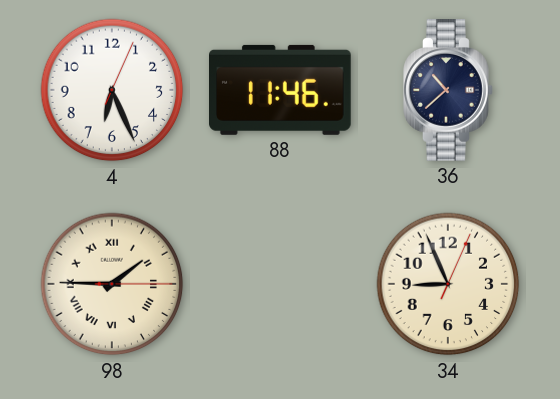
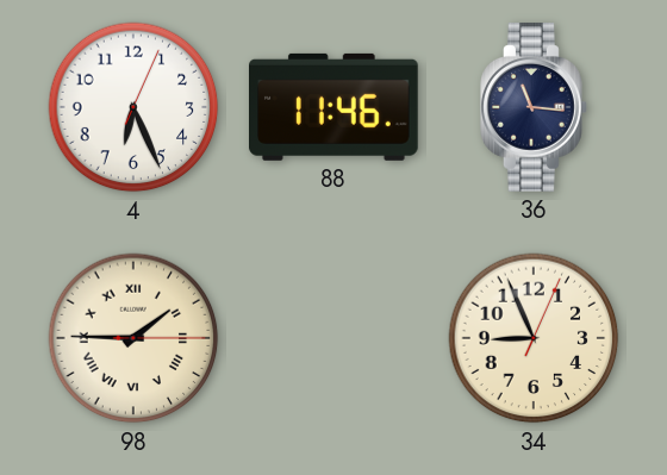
36: 10:38 -> 11:16 (534, 107)
